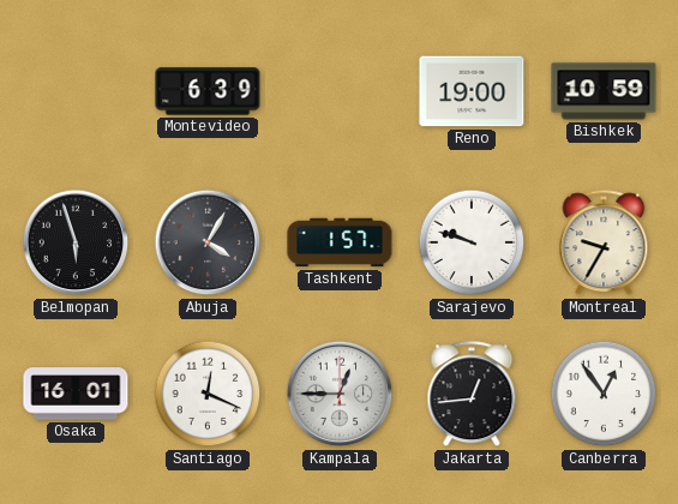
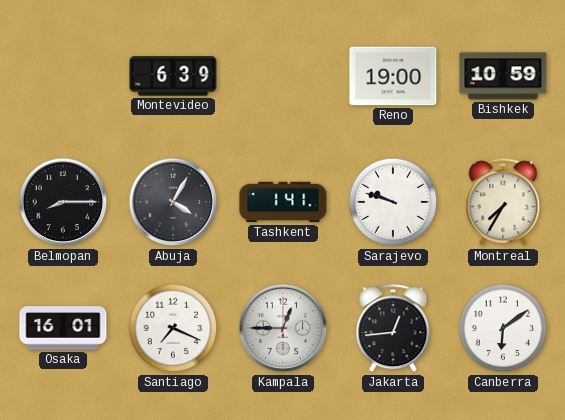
Belmopan: 5:57 -> 8:15 (63, 202)
Tashkent: 1:57 -> 1:41 (283, 202)
Montreal: 9:35 -> 7:35 (503, 203)
Santiago: 12:19 -> 7:19 (173, 328)
Canberra: 12:54 -> 6:09 (503, 328)
